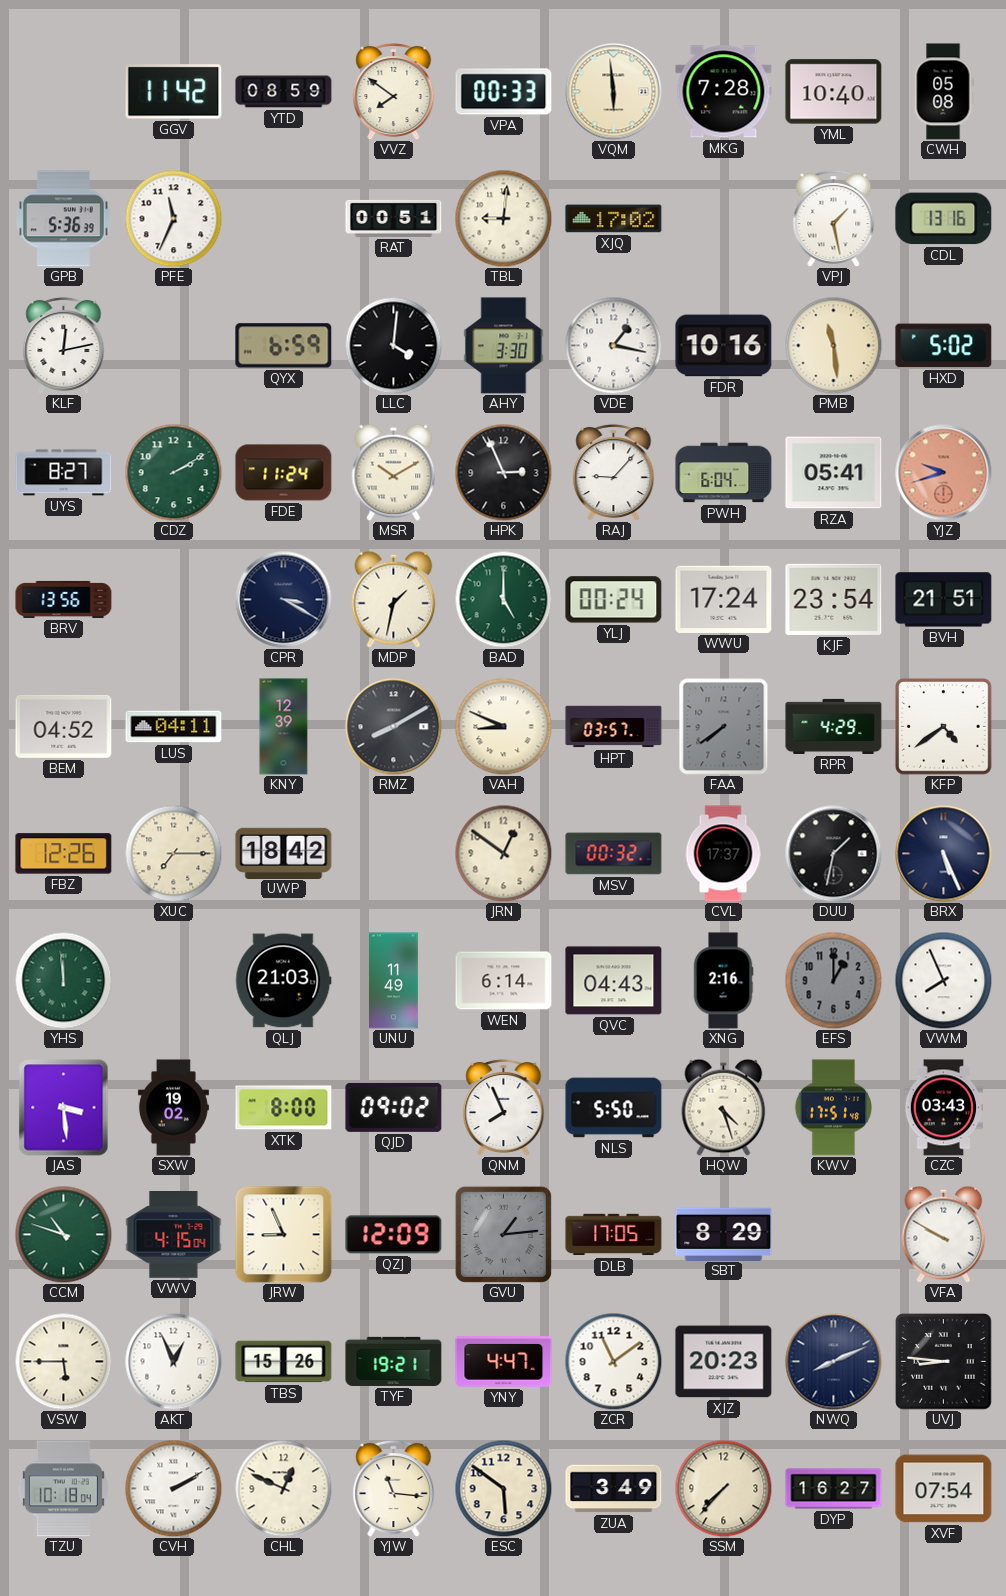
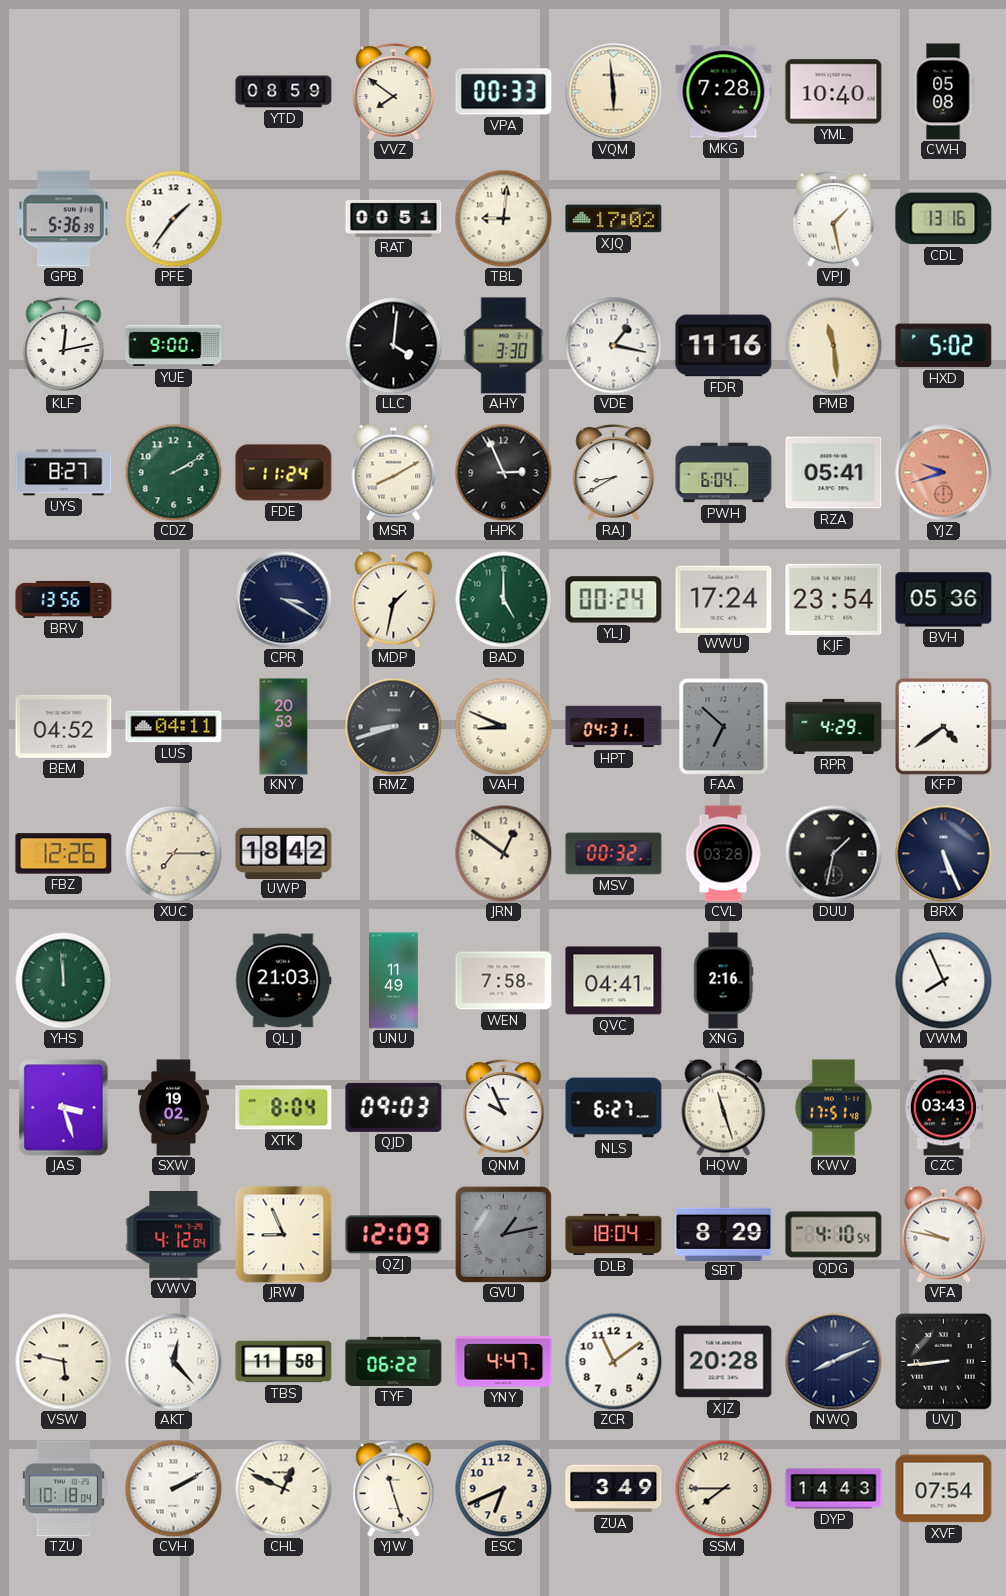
GGV: 11:42 -> none (174, 92)
PFE: 11:34 -> 1:36 (173, 218)
YUE: none -> 9:00 (174, 346)
QYX: 6:59 -> none (284, 346)
FDR: 10:16 -> 11:16 (724, 346)
MSR: 10:10 -> 8:10 (394, 472)
RAJ: 9:07 -> 8:40 (614, 472)
BVH: 21:51 -> 05:36 (944, 600)
KNY: 12:39 -> 20:53 (284, 727)
RMZ: 8:10 -> 8:42 (394, 727)
HPT: 03:57 -> 04:31 (614, 727)
FAA: 7:39 -> 6:52 (724, 727)
CVL: 17:37 -> 03:28 (723, 854)
WEN: 6:14 -> 7:58 (504, 981)
QVC: 04:43 -> 04:41 (614, 981)
EFS: 1:00 -> none (833, 980)
JAS: 3:29 -> 3:27 (64, 1108)
XTK: 8:00 -> 8:04 (284, 1108)
QJD: 09:02 -> 09:03 (394, 1107)
QNM: 7:56 -> 9:56 (504, 1107)
NLS: 5:50 -> 6:27 (614, 1108)
HQW: 4:27 -> 11:27 (724, 1107)
CCM: 10:48 -> none (63, 1234)
VWV: 4:15 -> 4:12 (174, 1235)
GVU: 1:14 -> 1:13 (503, 1234)
DLB: 17:05 -> 18:04 (614, 1235)
QDG: none -> 4:10 (834, 1235)
VFA: 9:50 -> 9:47 (944, 1234)
VSW: 5:45 -> 5:47 (63, 1361)
AKT: 12:56 -> 12:23 (174, 1362)
TBS: 15:26 -> 11:58 (284, 1362)
TYF: 19:21 -> 06:22 (394, 1361)
XJZ: 20:23 -> 20:28 (724, 1362)
UVJ: 8:46 -> 8:44 (944, 1362)
YJW: 11:16 -> 11:27 (394, 1488)
ESC: 5:51 -> 6:41 (503, 1488)
SSM: 7:37 -> 7:45 (723, 1488)
DYP: 16:27 -> 14:43 (834, 1489)
